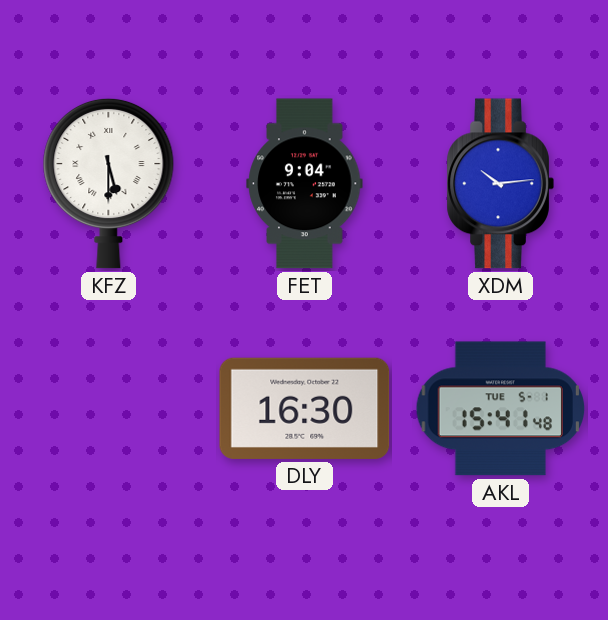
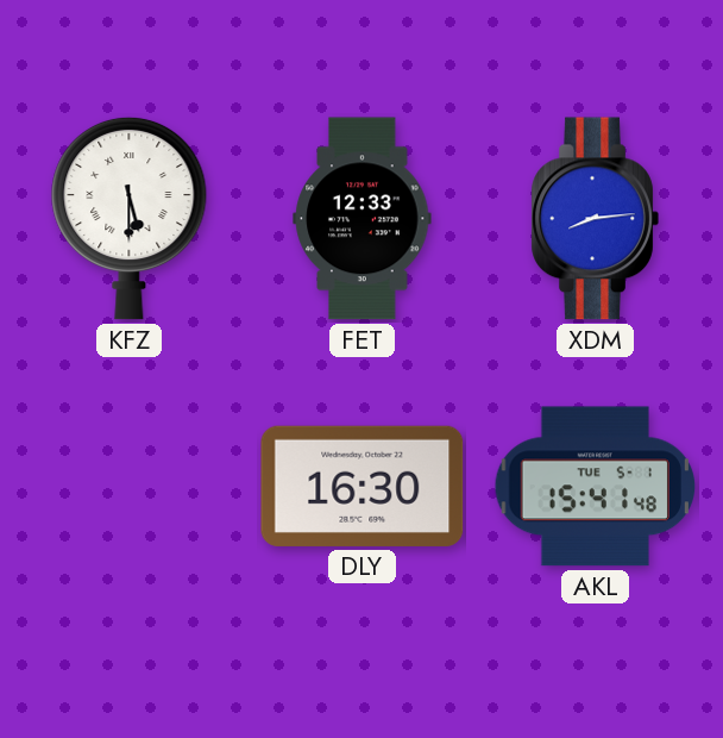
FET: 9:04 -> 12:33 (363, 219)
XDM: 10:14 -> 8:14 (595, 219)
